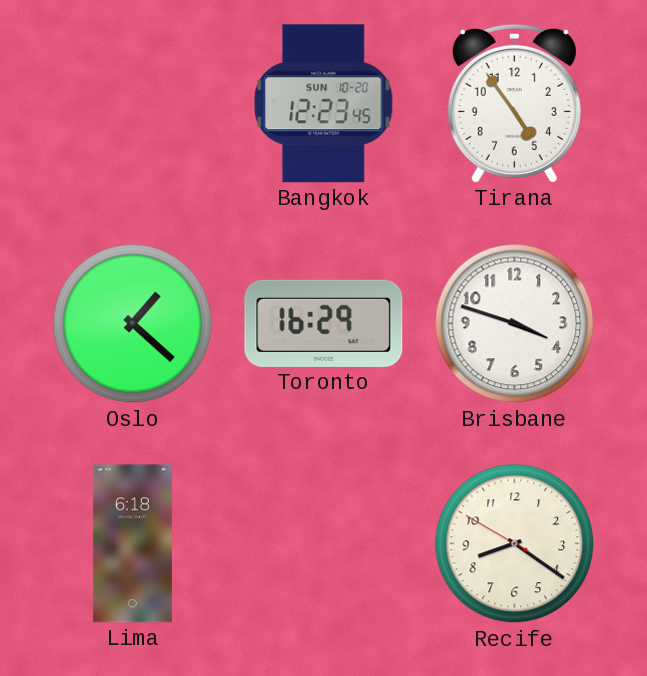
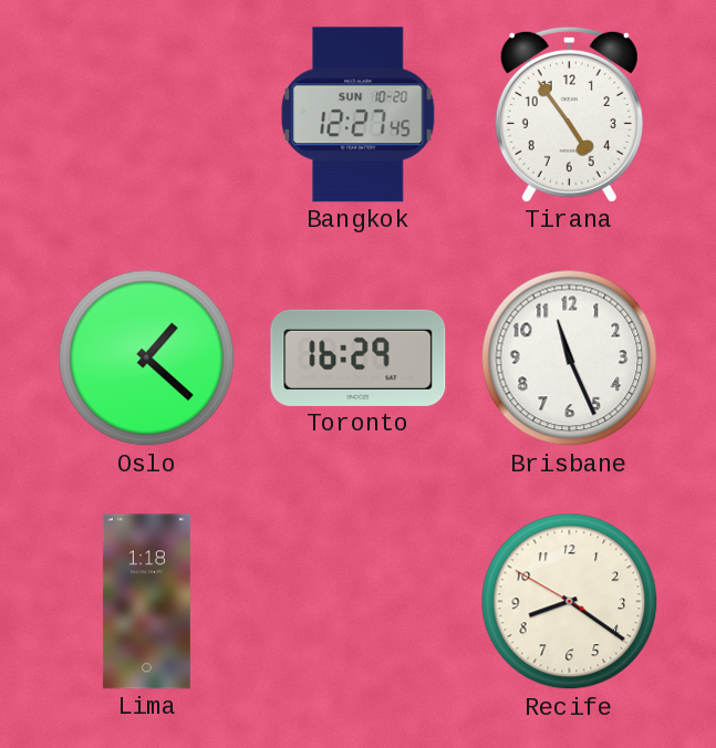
Bangkok: 12:23 -> 12:27 (359, 115)
Brisbane: 3:48 -> 11:26 (570, 359)
Lima: 6:18 -> 1:18 (146, 602)
